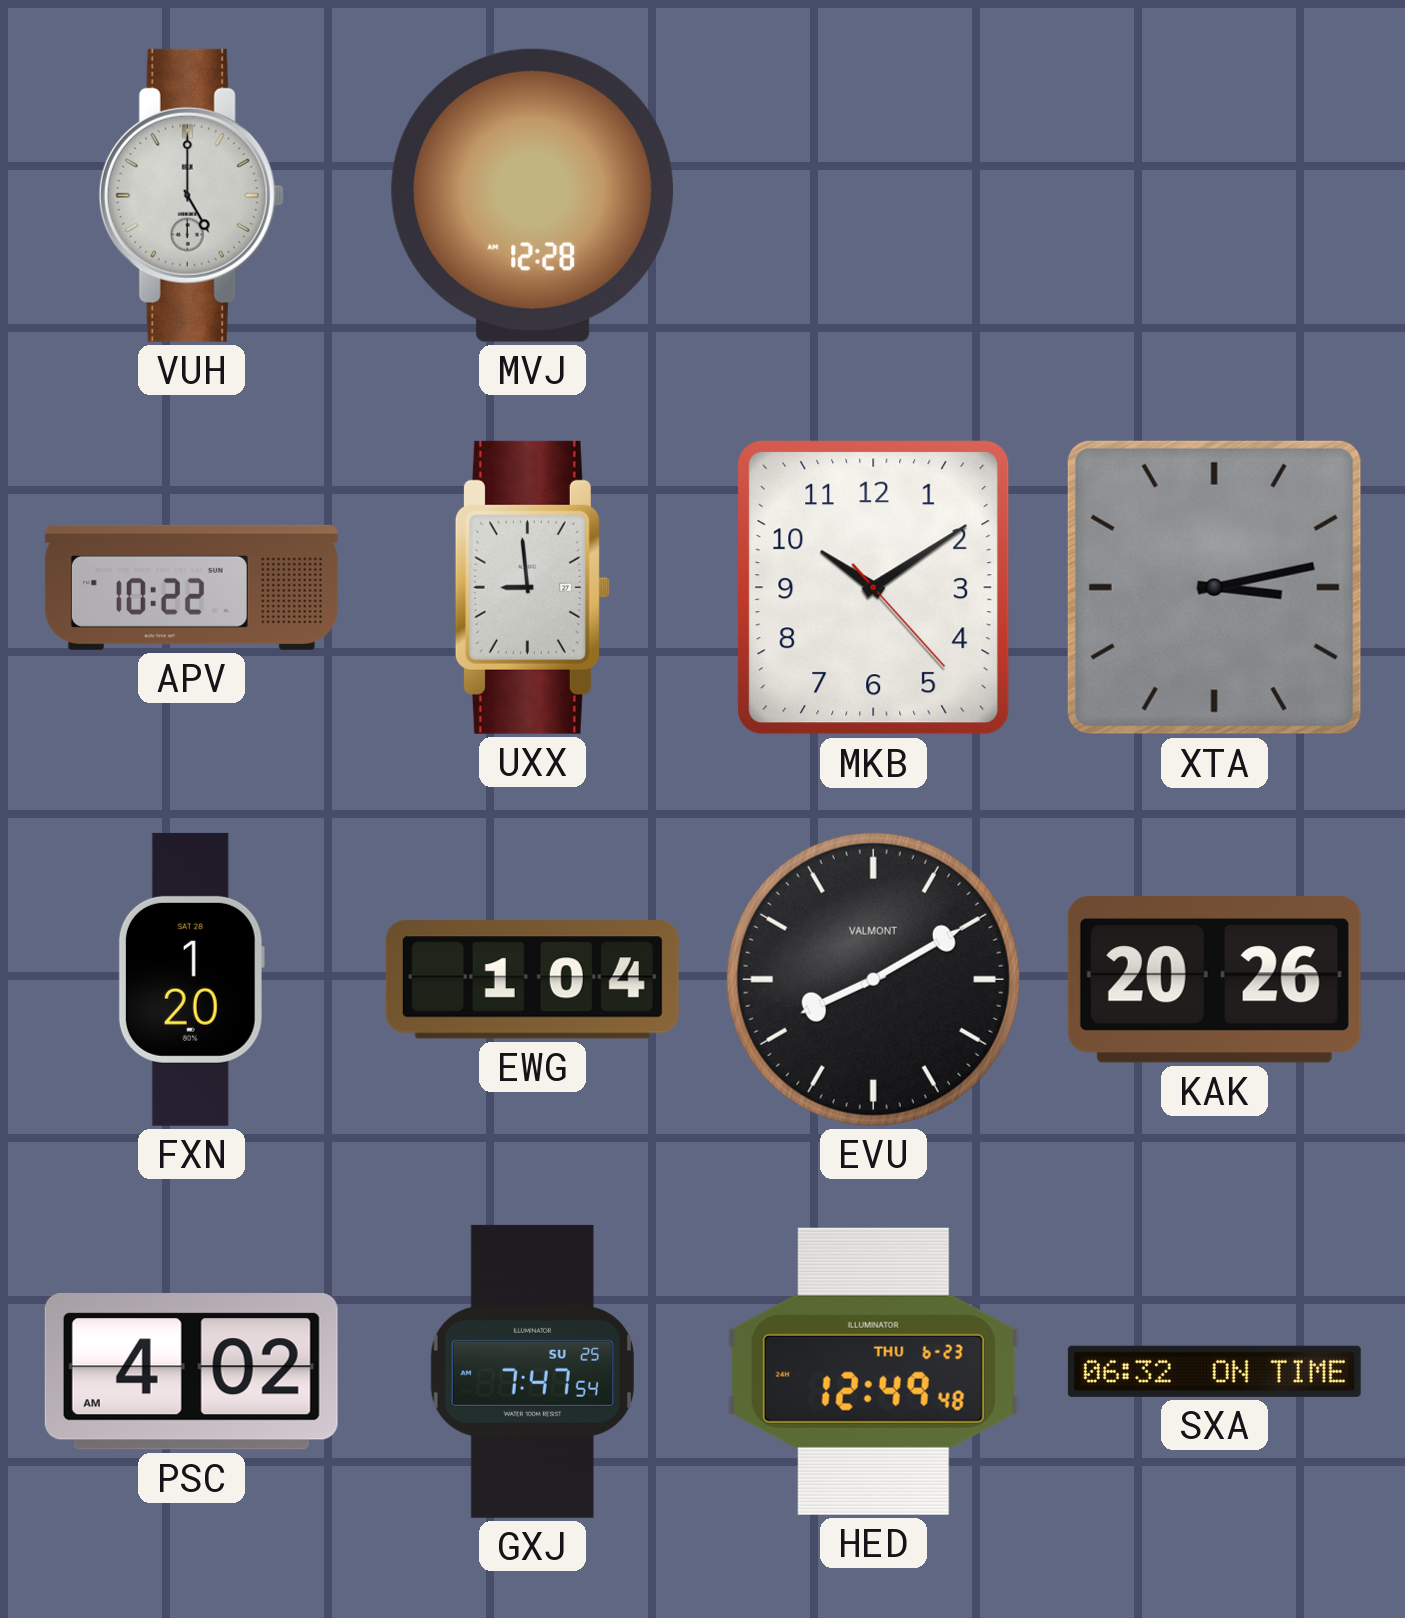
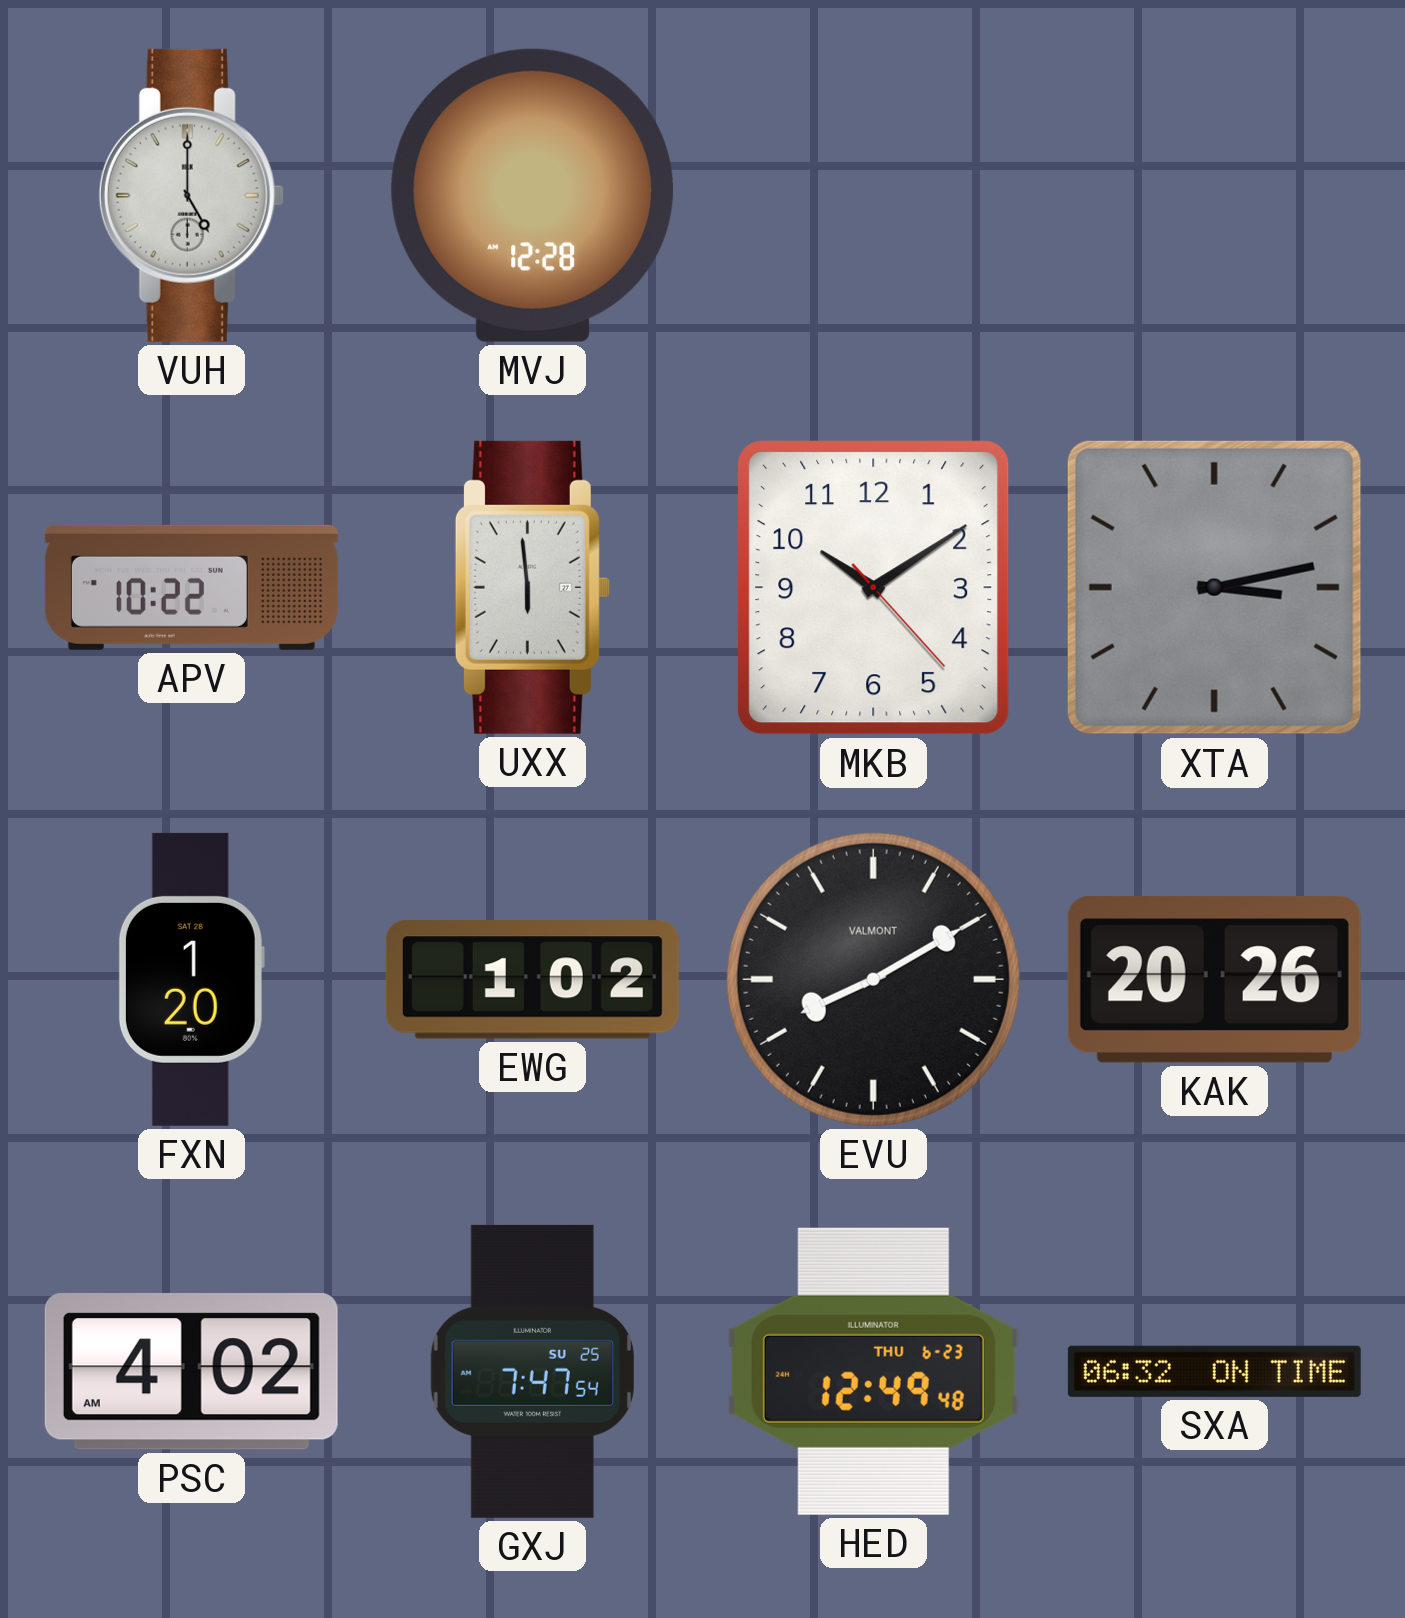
UXX: 8:59 -> 5:59 (532, 587)
EWG: 1:04 -> 1:02 (532, 980)
